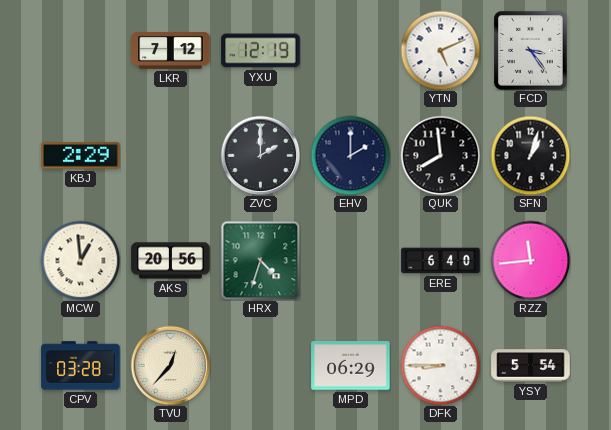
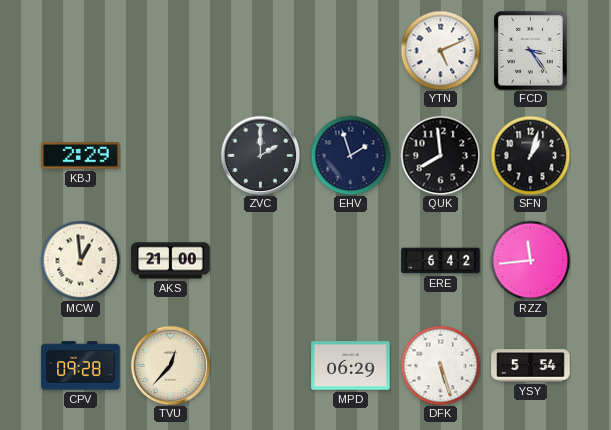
LKR: 7:12 -> none (171, 51)
YXU: 12:19 -> none (261, 51)
EHV: 2:00 -> 1:57 (350, 155)
AKS: 20:56 -> 21:00 (171, 261)
HRX: 4:33 -> none (260, 260)
ERE: 6:40 -> 6:42 (441, 261)
CPV: 03:28 -> 09:28 (81, 366)
DFK: 8:45 -> 5:27 (440, 365)
